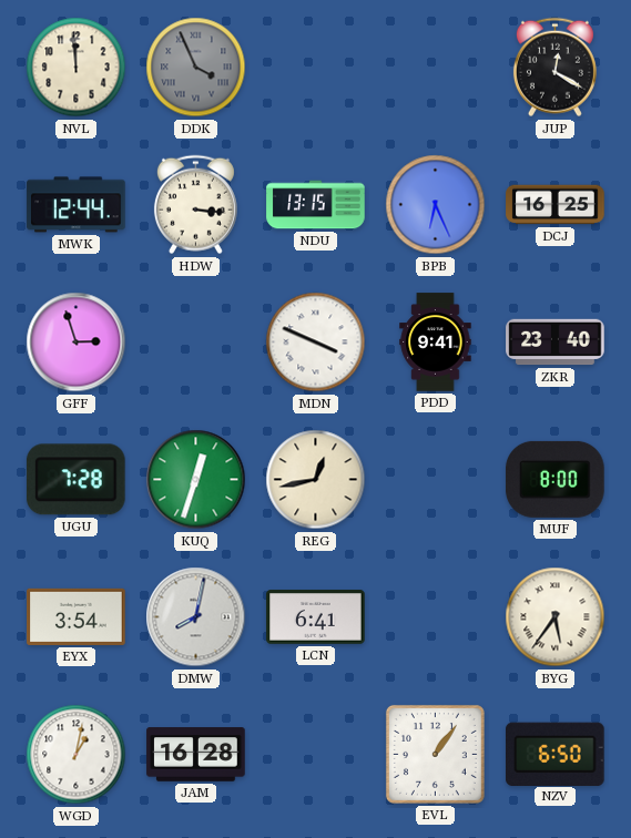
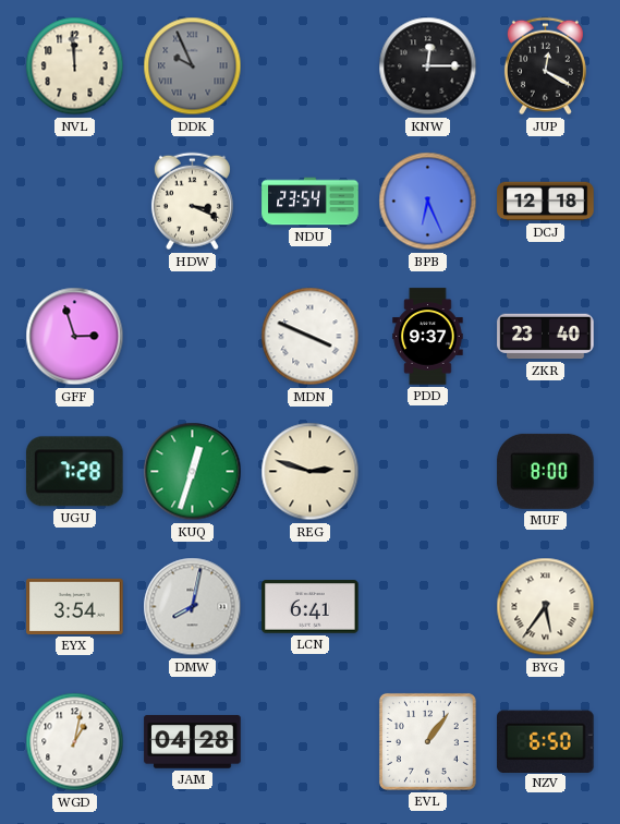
DDK: 3:56 -> 9:56 (193, 66)
KNW: none -> 12:15 (428, 66)
MWK: 12:44 -> none (77, 205)
HDW: 3:16 -> 3:19 (192, 202)
NDU: 13:15 -> 23:54 (311, 202)
DCJ: 16:25 -> 12:18 (546, 202)
PDD: 9:41 -> 9:37 (428, 337)
REG: 12:43 -> 2:48 (311, 472)
JAM: 16:28 -> 04:28 (193, 742)
